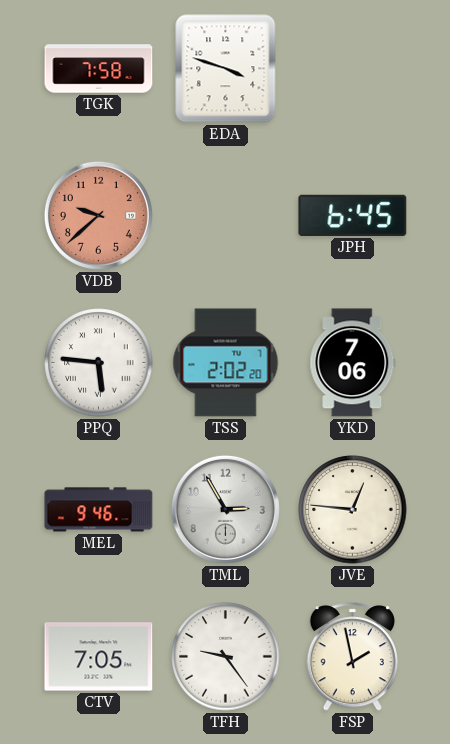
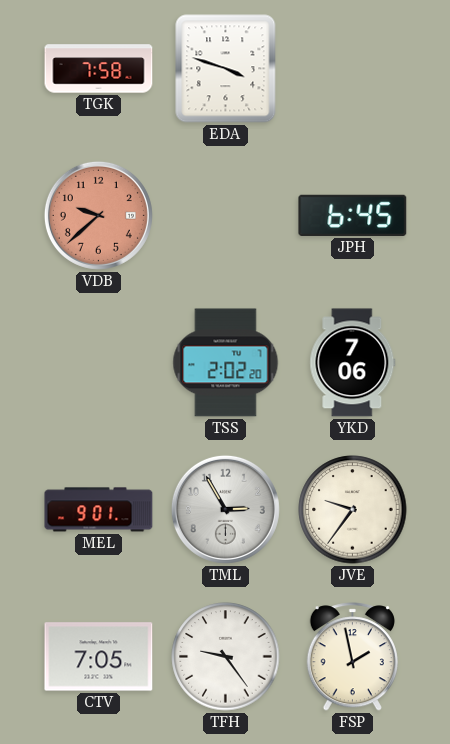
PPQ: 5:46 -> none (99, 363)
MEL: 9:46 -> 9:01 (99, 510)
JVE: 12:46 -> 9:36 (353, 510)
